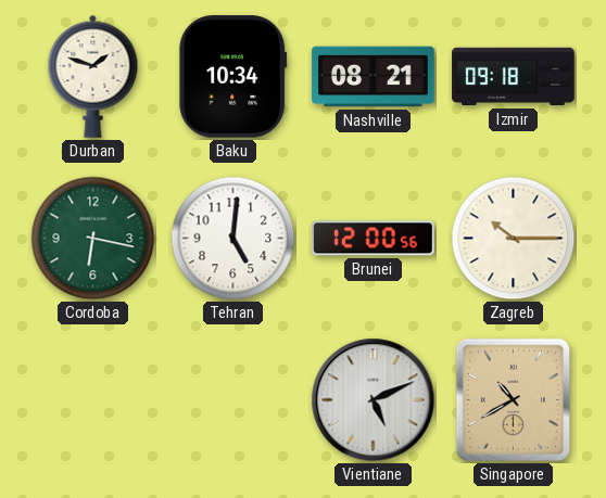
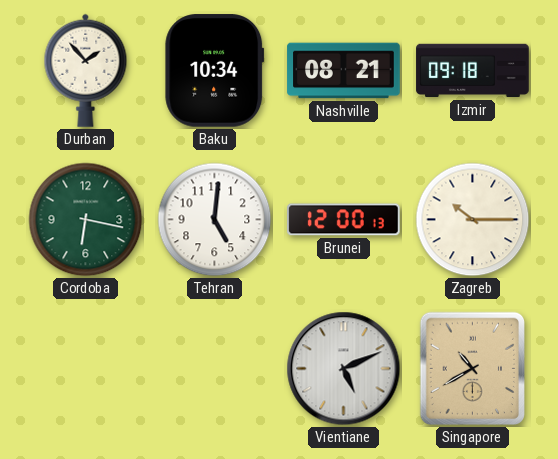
Durban: 1:48 -> 1:53 (86, 70)
Brunei: 12:00:56 -> 12:00:13 (344, 220)
